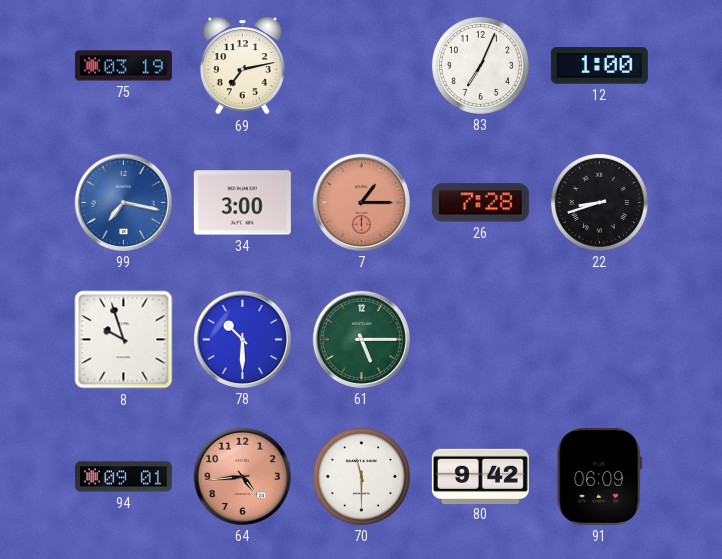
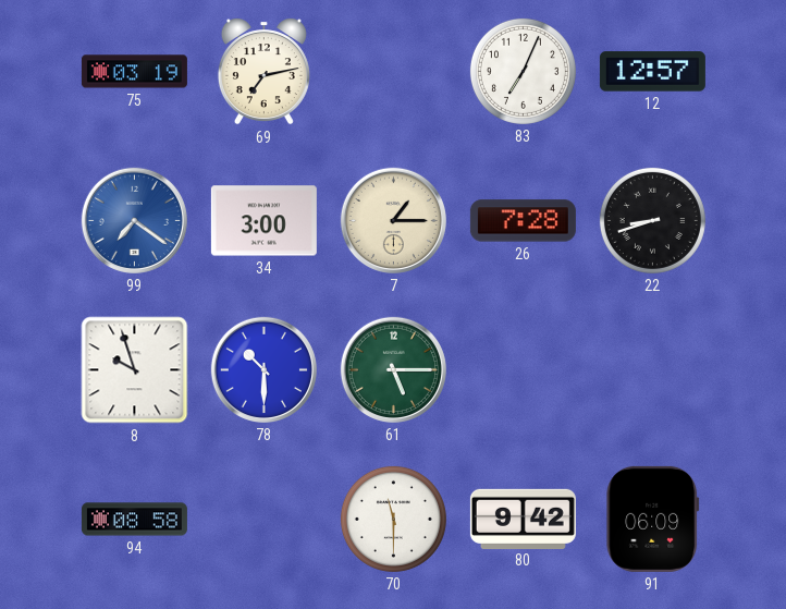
12: 1:00 -> 12:57 (652, 72)
99: 7:17 -> 7:21 (134, 220)
7 dial: salmon -> cream (393, 220)
94: 09:01 -> 08:58 (134, 520)
64: 4:44 -> none (242, 476)
